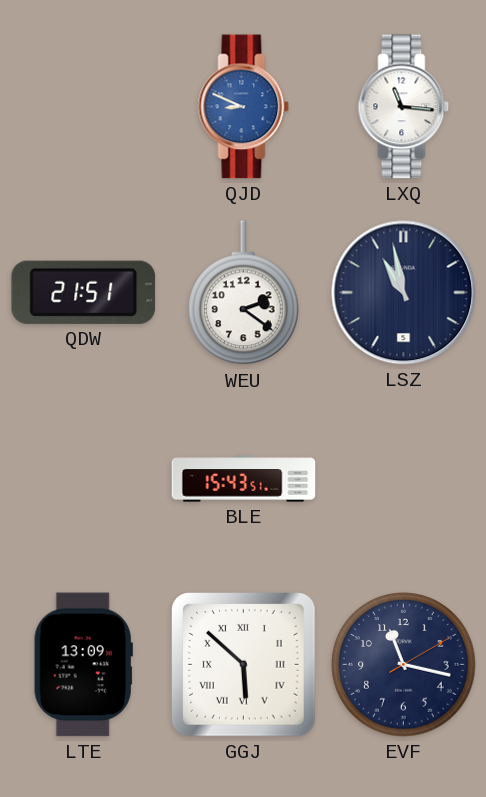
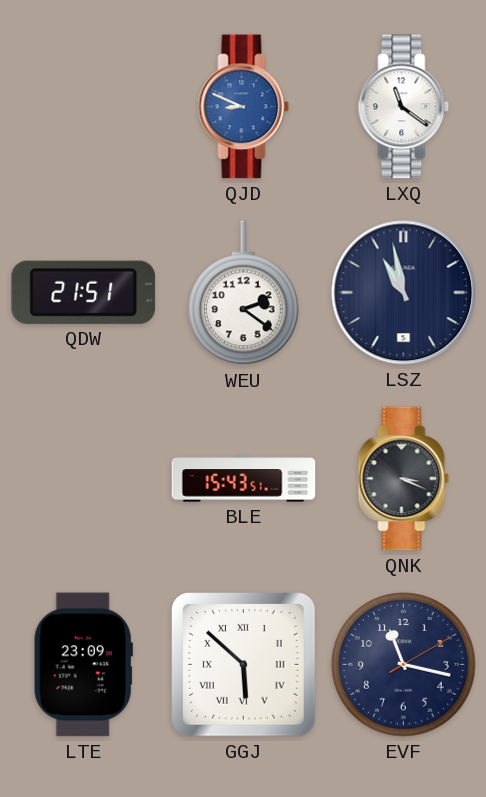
LXQ: 11:16 -> 11:21 (404, 107)
QNK: none -> 3:19 (404, 479)
LTE: 13:09 -> 23:09 (83, 665)
